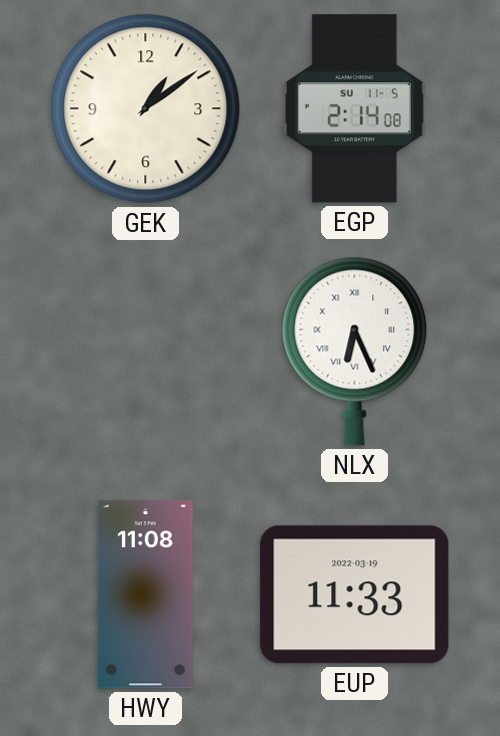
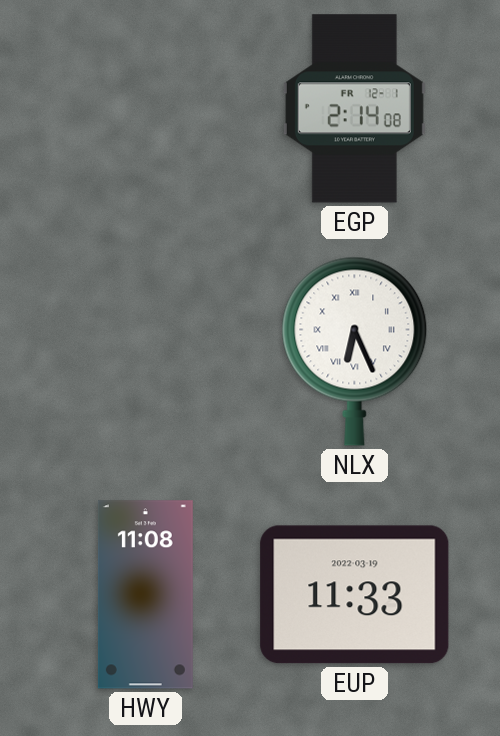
GEK: 1:09 -> none (146, 109)
EGP date: SU 11-5 -> FR 12-1 (354, 109)
